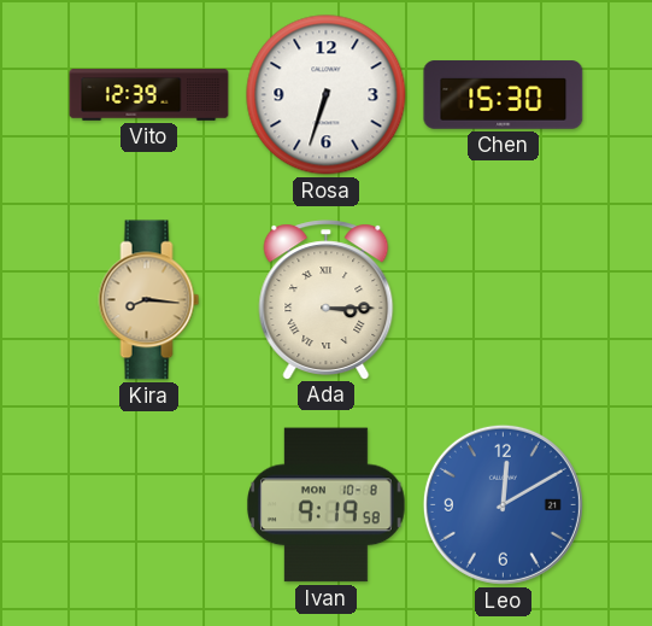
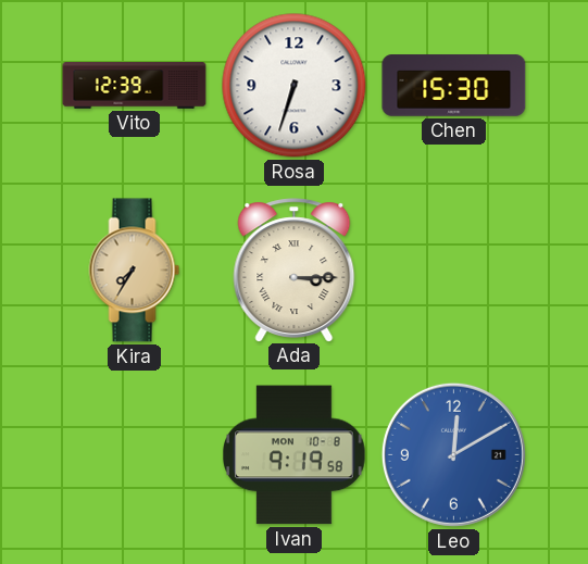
Kira: 8:16 -> 7:35 (135, 271)
